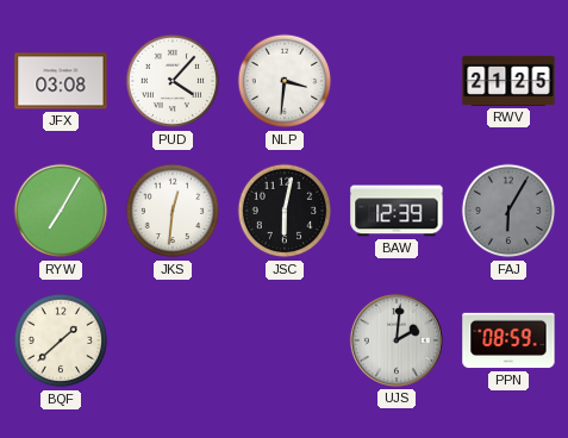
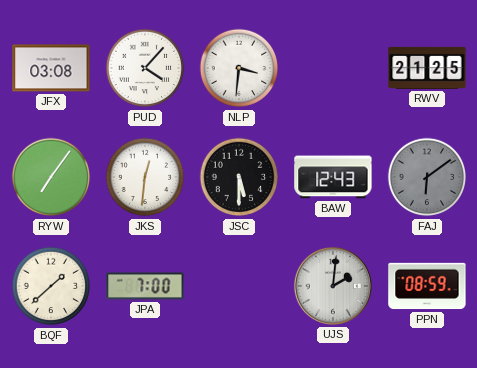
RYW: 7:05 -> 7:06 (51, 177)
JSC: 6:02 -> 5:30 (239, 177)
BAW: 12:39 -> 12:43 (333, 177)
FAJ: 6:05 -> 6:09 (427, 177)
JPA: none -> 7:00 (145, 286)
